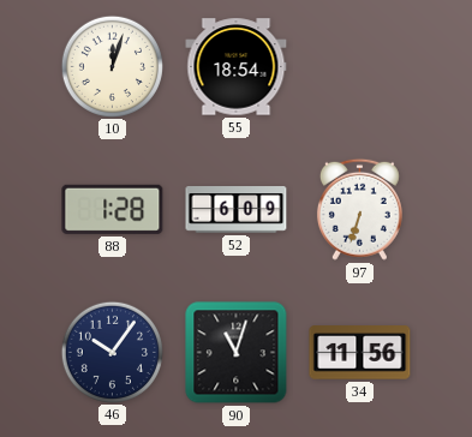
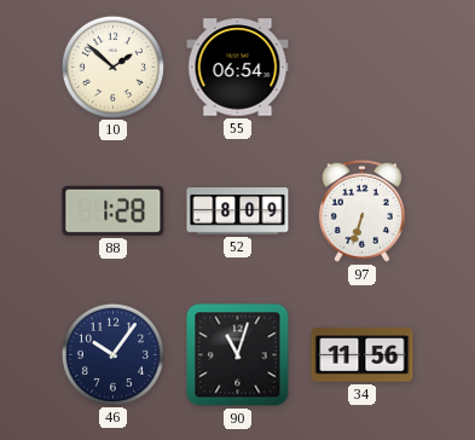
10: 12:03 -> 1:52 (112, 66)
55: 18:54 -> 06:54 (238, 68)
52: 6:09 -> 8:09 (238, 212)
